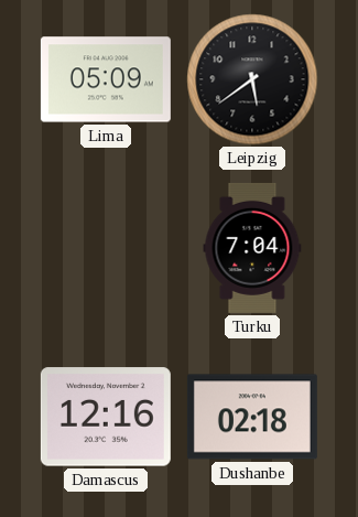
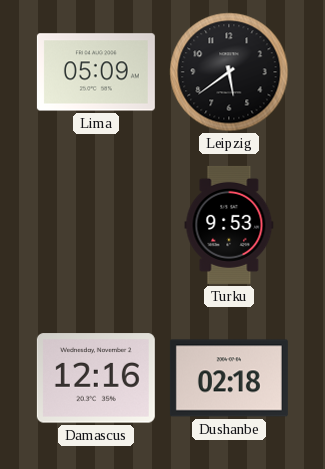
Turku: 7:04 -> 9:53 (229, 225)
